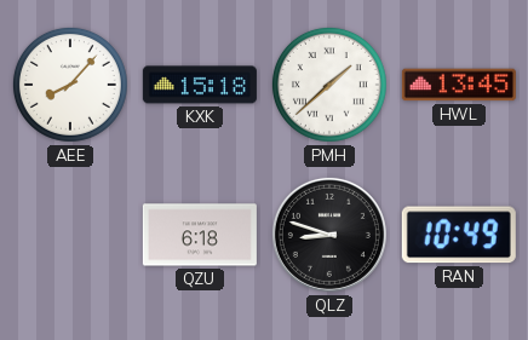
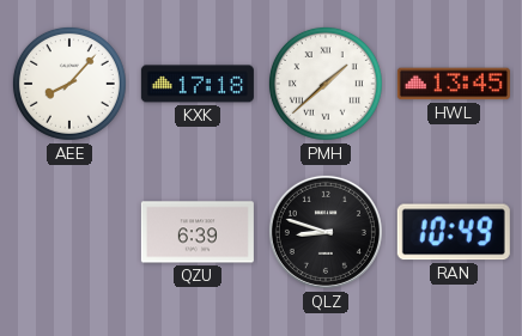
KXK: 15:18 -> 17:18 (198, 84)
QZU: 6:18 -> 6:39 (198, 232)
